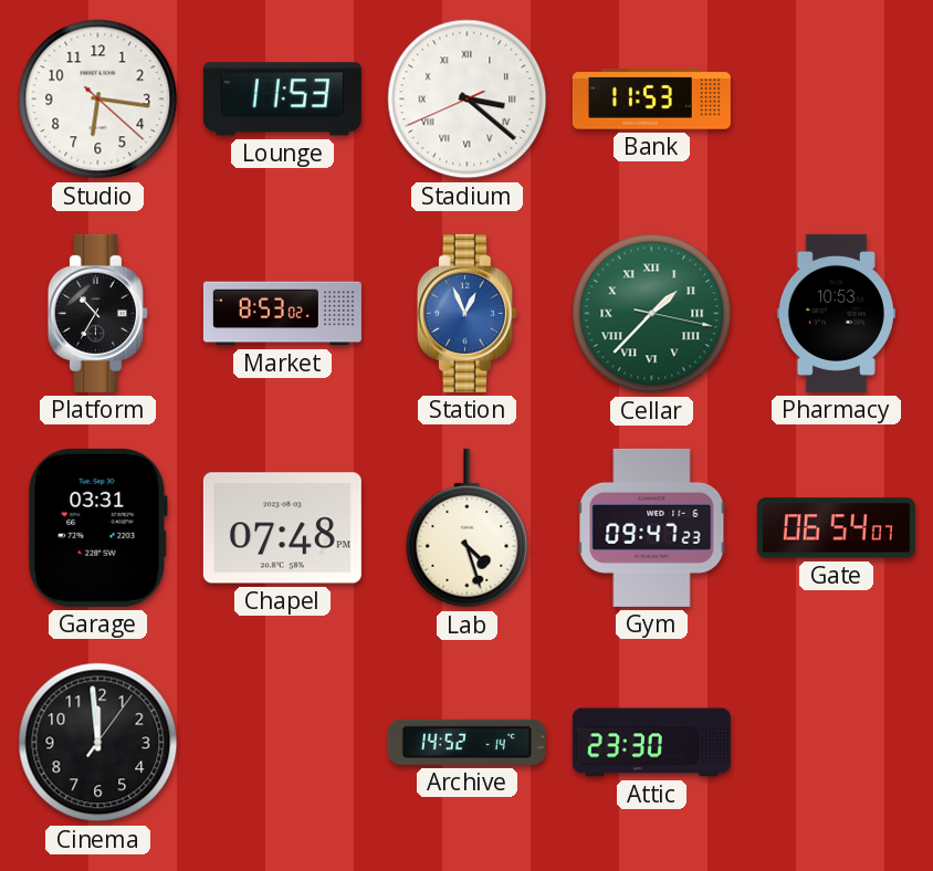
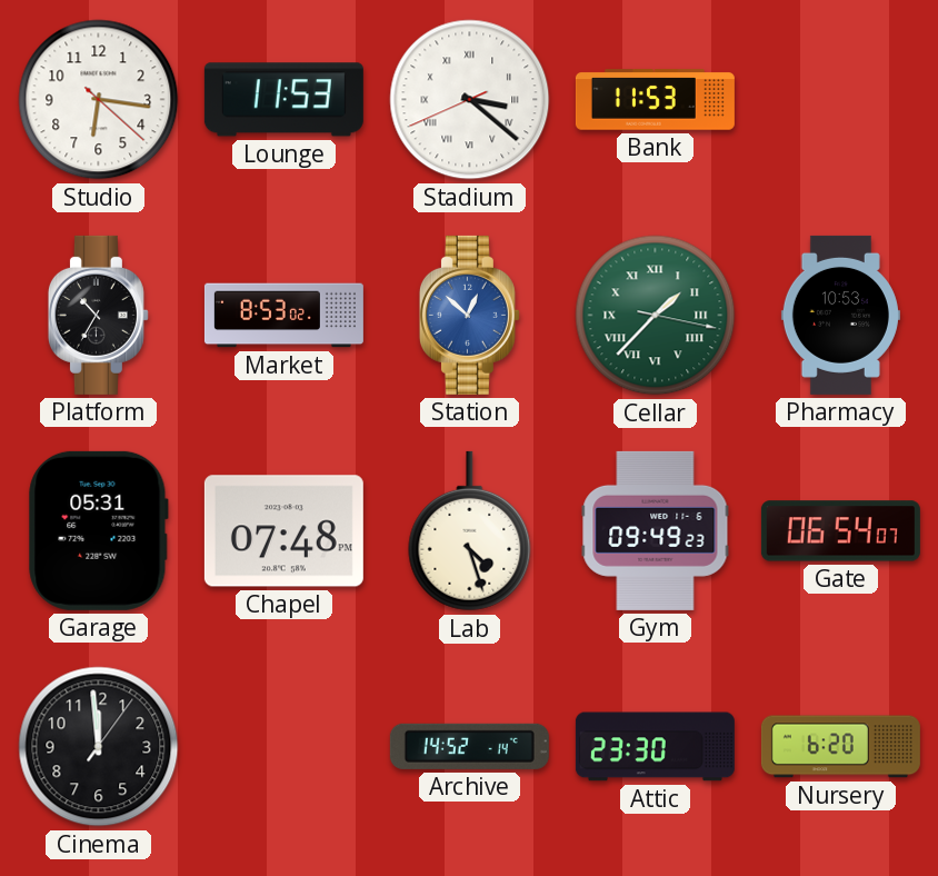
Station: 12:56 -> 12:52 (469, 315)
Garage: 03:31 -> 05:31 (98, 530)
Gym: 09:47 -> 09:49 (656, 530)
Nursery: none -> 6:20 (840, 747)
